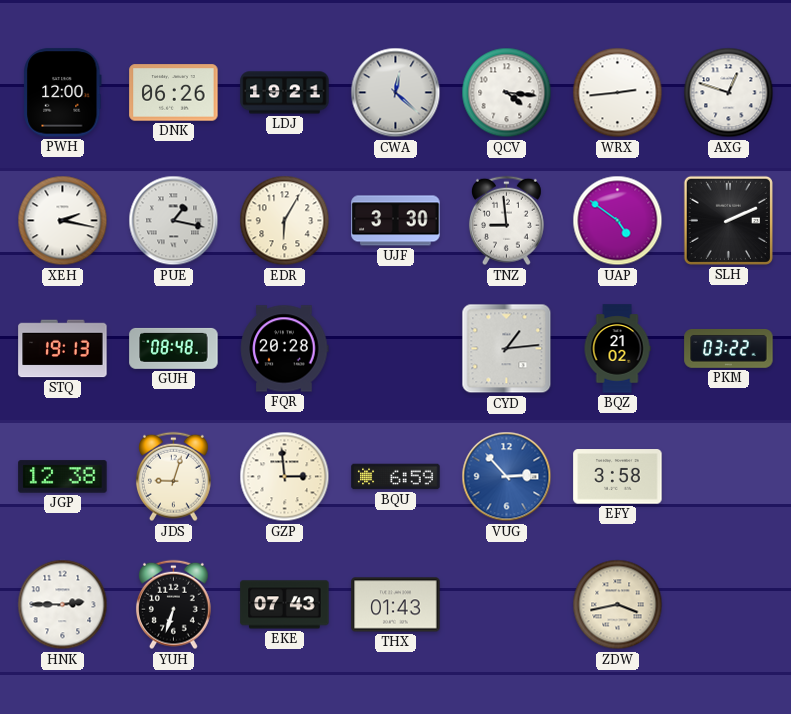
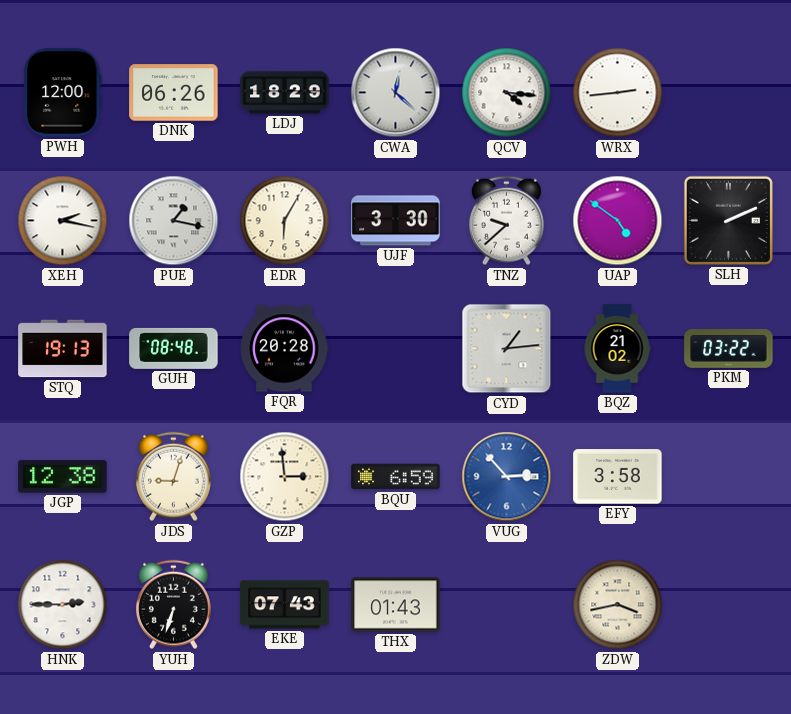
LDJ: 19:21 -> 18:29 (285, 93)
AXG: 12:48 -> none (729, 93)
TNZ: 8:59 -> 9:38 (506, 221)
